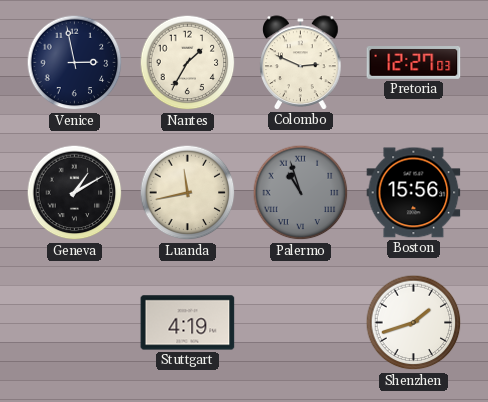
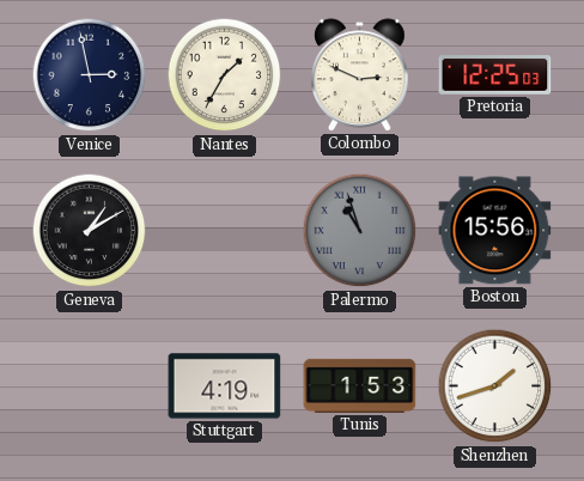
Pretoria: 12:27 -> 12:25 (495, 75)
Luanda: 11:43 -> none (188, 193)
Tunis: none -> 1:53 (360, 385)
